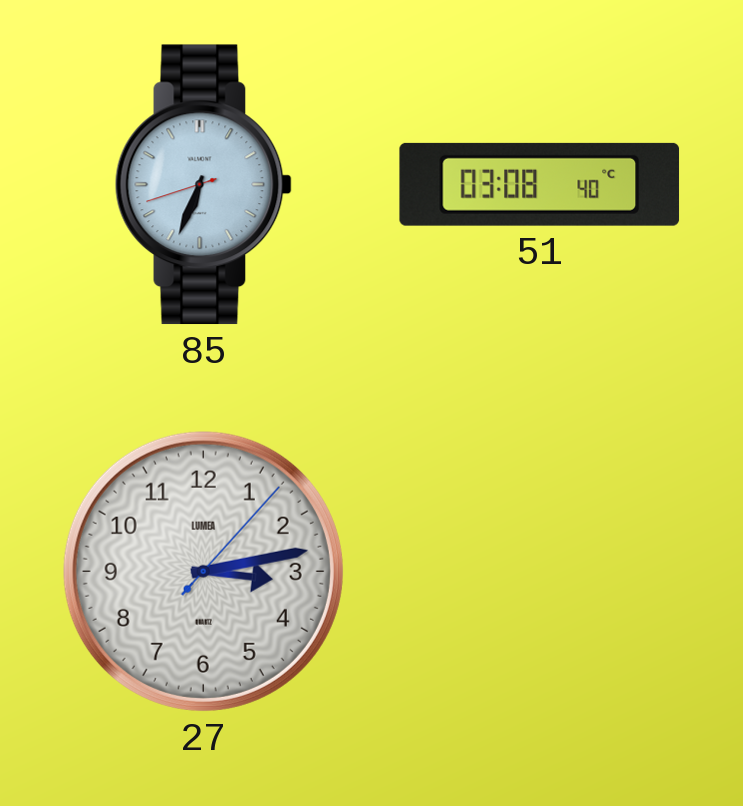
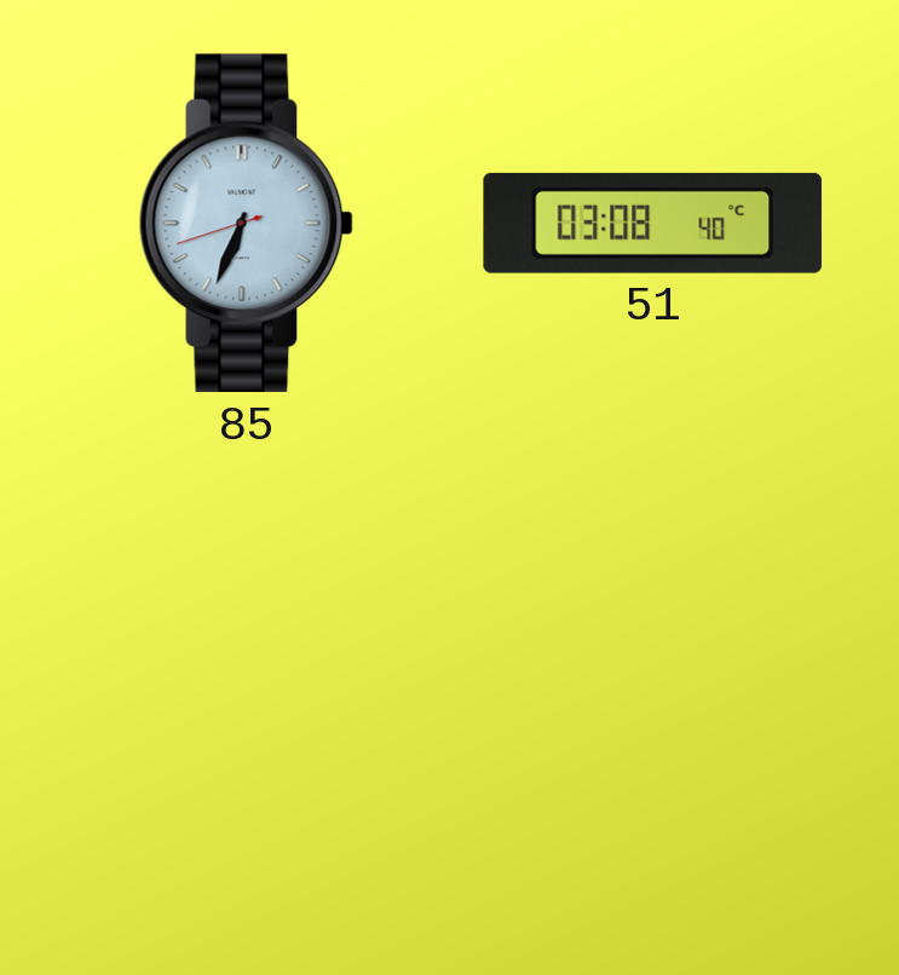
27: 3:13 -> none (203, 571)
